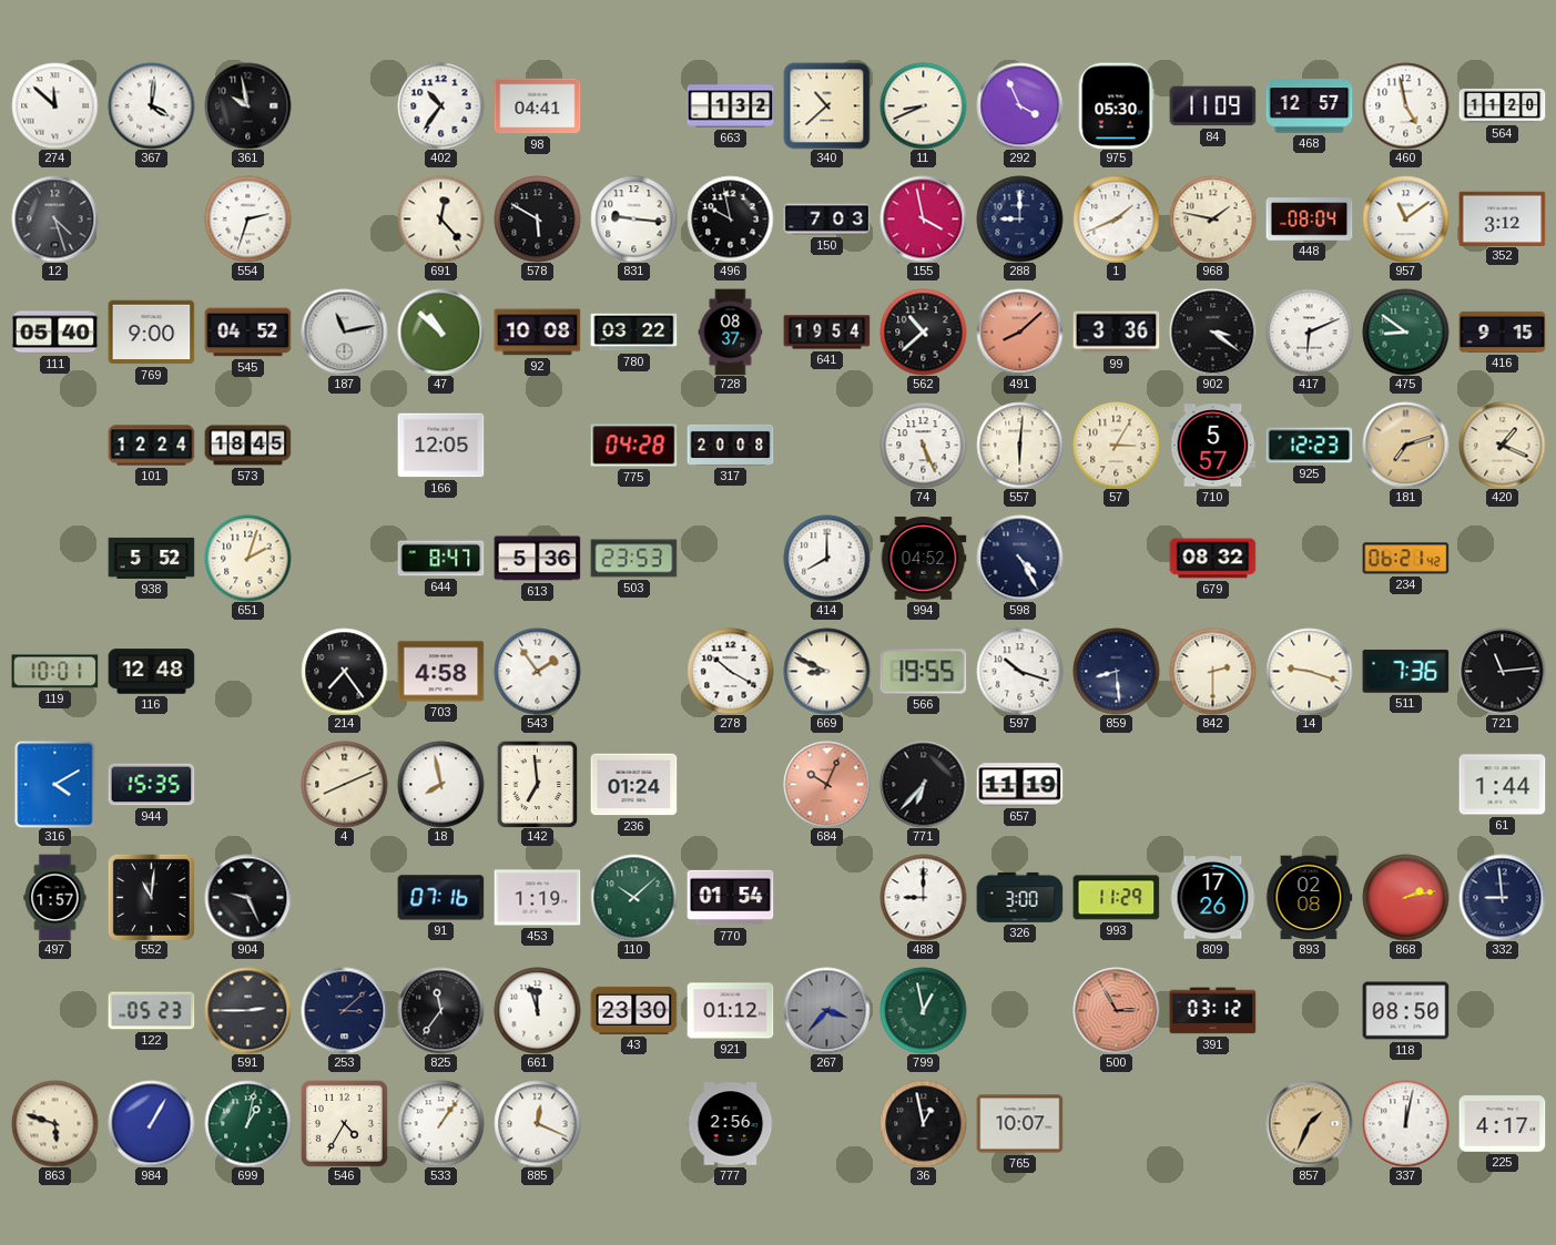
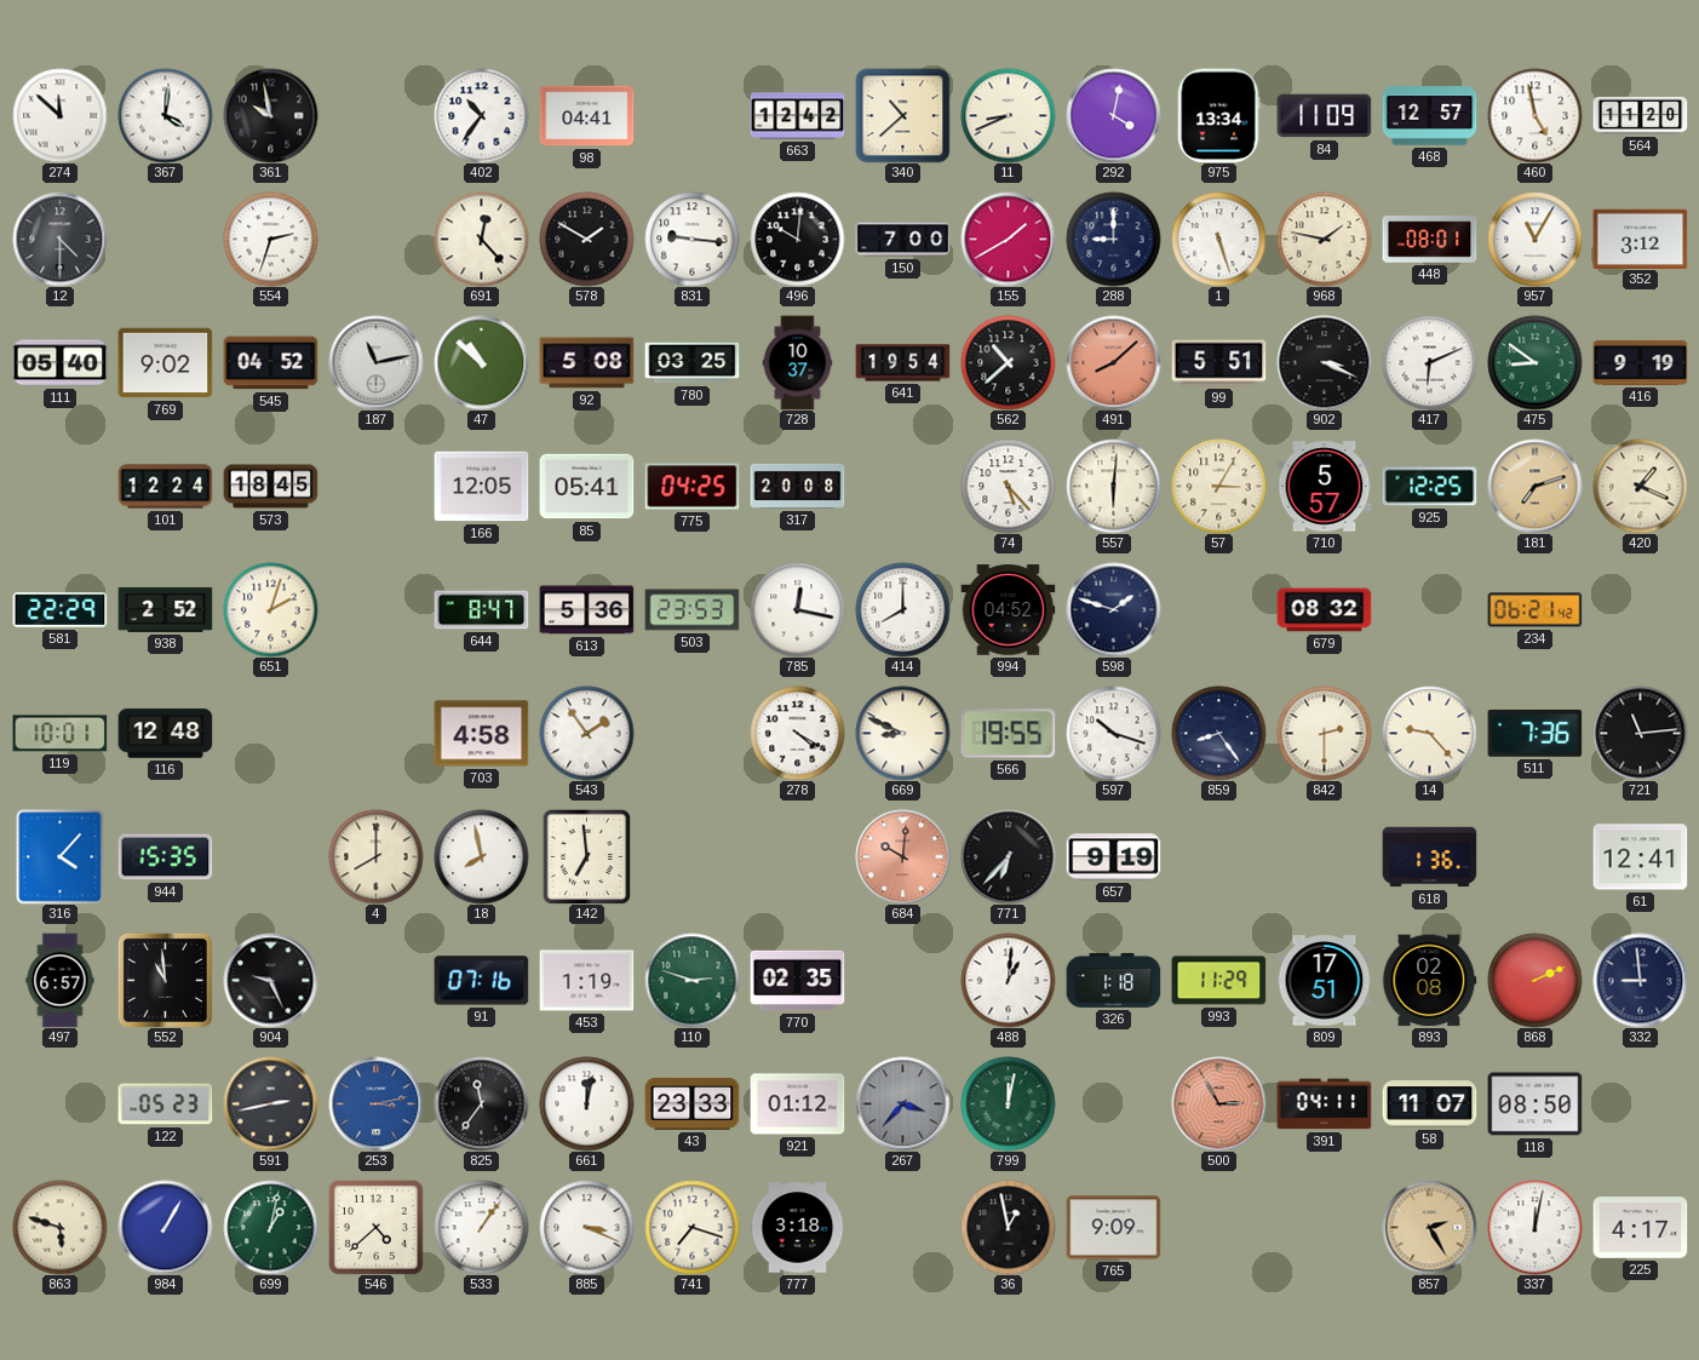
663: 1:32 -> 12:42 (797, 116)
292: 3:56 -> 4:02 (1113, 115)
975: 05:30 -> 13:34 (1218, 115)
12: 4:27 -> 4:30 (59, 239)
578: 5:50 -> 1:50 (586, 239)
496: 9:58 -> 10:01 (797, 239)
150: 7:03 -> 7:00 (902, 240)
155: 3:58 -> 1:40 (1008, 239)
1: 1:41 -> 5:27 (1218, 239)
448: 08:04 -> 08:01 (1429, 240)
957: 11:09 -> 11:05 (1534, 239)
769: 9:00 -> 9:02 (165, 363)
92: 10:08 -> 5:08 (586, 363)
780: 03:22 -> 03:25 (691, 363)
728: 08:37 -> 10:37 (798, 362)
99: 3:36 -> 5:51 (1218, 363)
902: 3:21 -> 3:19 (1324, 362)
416: 9:15 -> 9:19 (1640, 362)
85: none -> 05:41 (586, 487)
775: 04:28 -> 04:25 (691, 487)
74: 5:26 -> 5:23 (1008, 486)
925: 12:23 -> 12:25 (1429, 487)
581: none -> 22:29 (59, 610)
938: 5:52 -> 2:52 (165, 609)
785: none -> 12:17 (797, 609)
598: 4:25 -> 1:48 (1113, 609)
214: 7:24 -> none (344, 671)
278: 10:20 -> 4:20 (797, 733)
859: 8:29 -> 8:24 (1218, 733)
14: 9:18 -> 9:23 (1429, 733)
316: 4:10 -> 4:07 (61, 856)
4: 8:11 -> 8:00 (375, 856)
236: 01:24 -> none (633, 785)
684: 10:04 -> 10:01 (902, 856)
657: 11:19 -> 9:19 (1113, 857)
618: none -> 1:36 (1429, 857)
61: 1:44 -> 12:41 (1640, 857)
497: 1:57 -> 6:57 (61, 980)
552: 11:01 -> 10:59 (165, 980)
110: 10:08 -> 2:48 (691, 980)
770: 01:54 -> 02:35 (797, 981)
488: 9:00 -> 1:01 (1008, 980)
326: 3:00 -> 1:18 (1113, 980)
809: 17:26 -> 17:51 (1324, 981)
868: 2:13 -> 2:11 (1534, 980)
591: 2:45 -> 2:43 (270, 1103)
253: 3:08 -> 3:13 (375, 1103)
253 dial: navy -> blue (375, 1103)
661: 11:57 -> 12:02 (586, 1103)
43: 23:30 -> 23:33 (691, 1103)
799: 12:58 -> 12:02 (1008, 1103)
391: 03:12 -> 04:11 (1324, 1104)
58: none -> 11:07 (1429, 1104)
546: 4:35 -> 4:38 (375, 1227)
885: 12:19 -> 3:19 (586, 1227)
741: none -> 7:18 (691, 1227)
777: 2:56 -> 3:18 (797, 1228)
765: 10:07 -> 9:09 (1113, 1228)
857: 1:34 -> 2:25 (1429, 1227)
